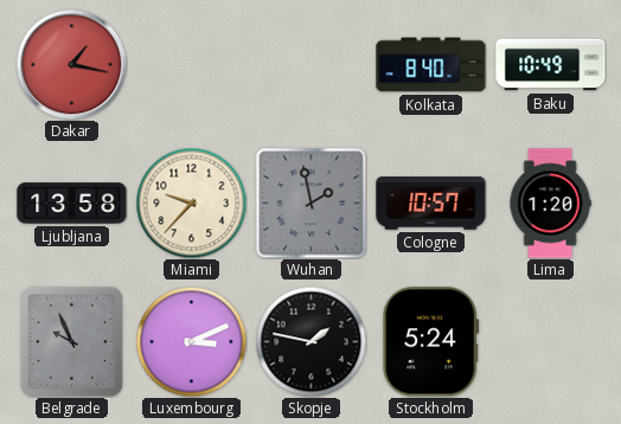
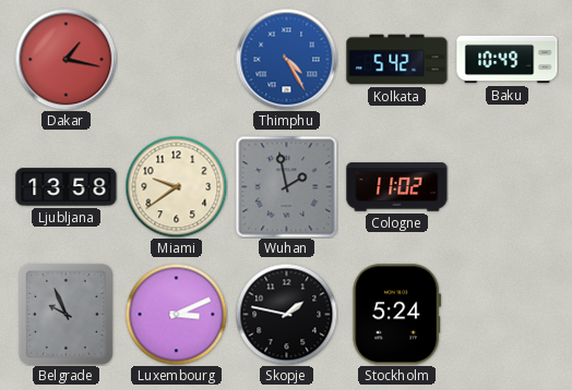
Thimphu: none -> 4:25 (286, 59)
Kolkata: 8:40 -> 5:42 (397, 60)
Miami: 9:37 -> 9:39 (176, 186)
Cologne: 10:57 -> 11:02 (397, 187)
Lima: 1:20 -> none (550, 204)
